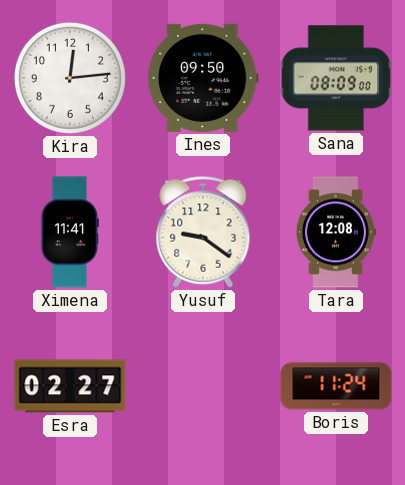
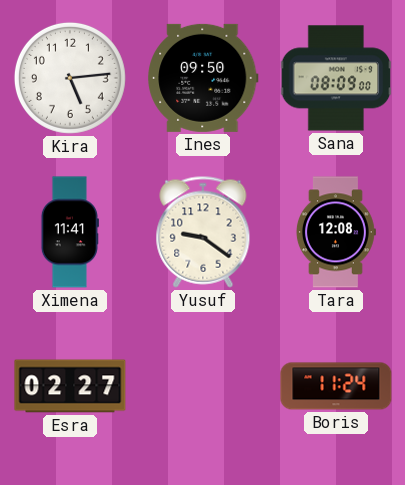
Kira: 12:14 -> 5:14 (70, 78)
